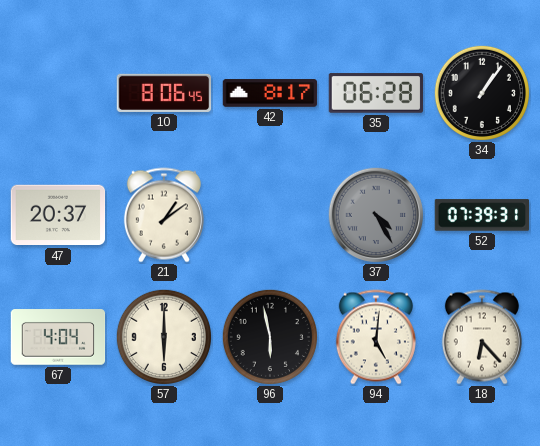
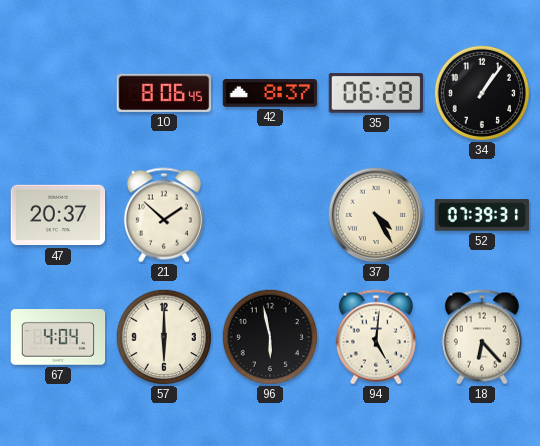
42: 8:17 -> 8:37 (270, 93)
21: 1:09 -> 1:52 (164, 215)
37 dial: grey -> cream (376, 215)
